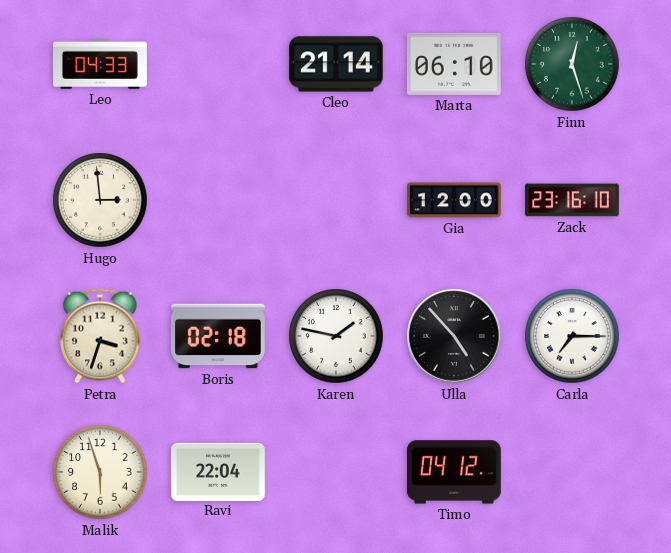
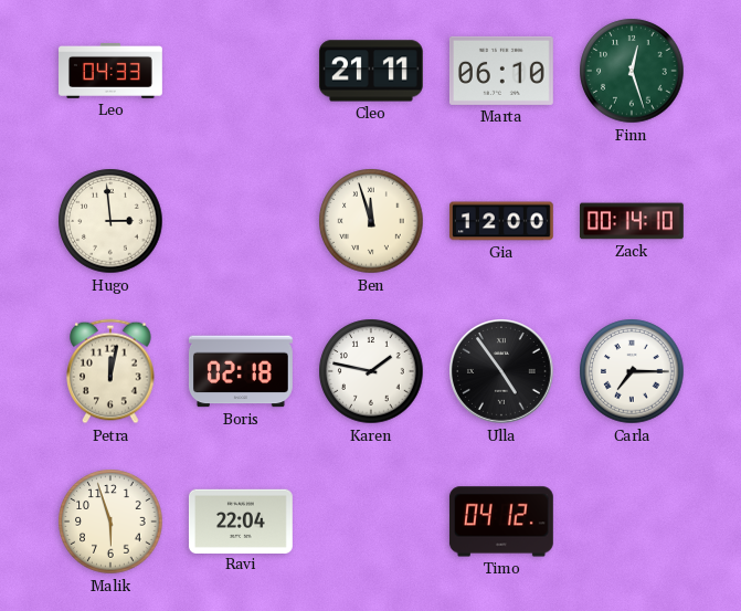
Cleo: 21:14 -> 21:11 (371, 71)
Ben: none -> 11:57 (371, 221)
Zack: 23:16 -> 00:14 (633, 221)
Petra: 3:33 -> 12:02 (110, 371)
Ulla: 4:53 -> 4:54 (502, 372)
